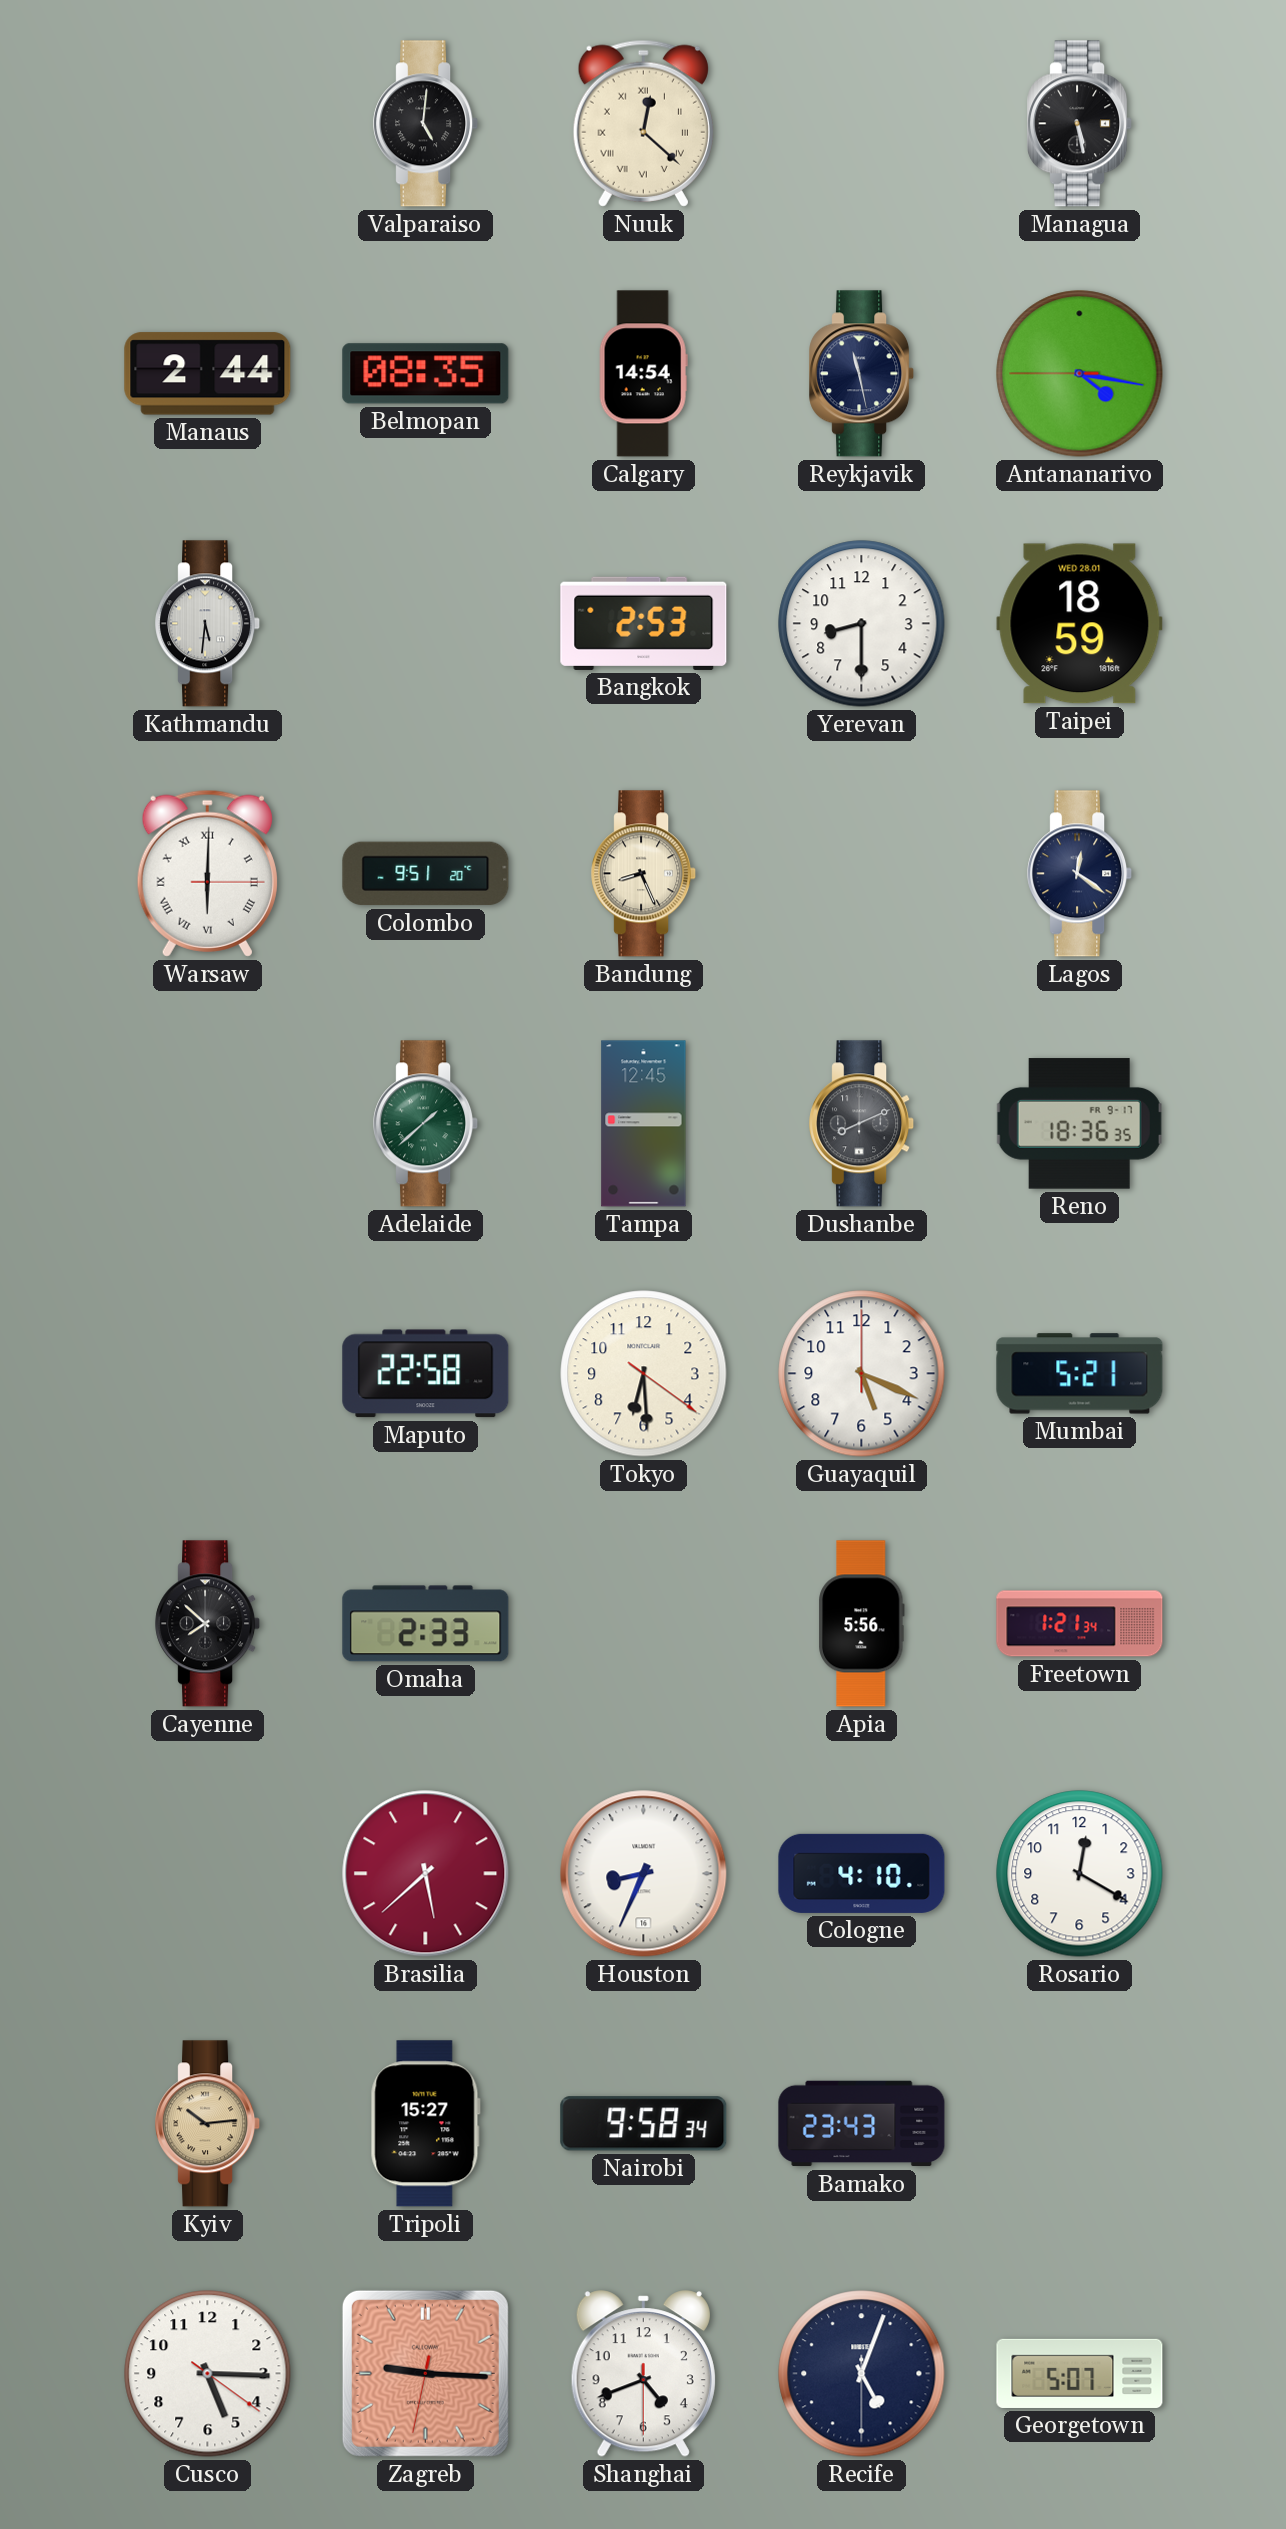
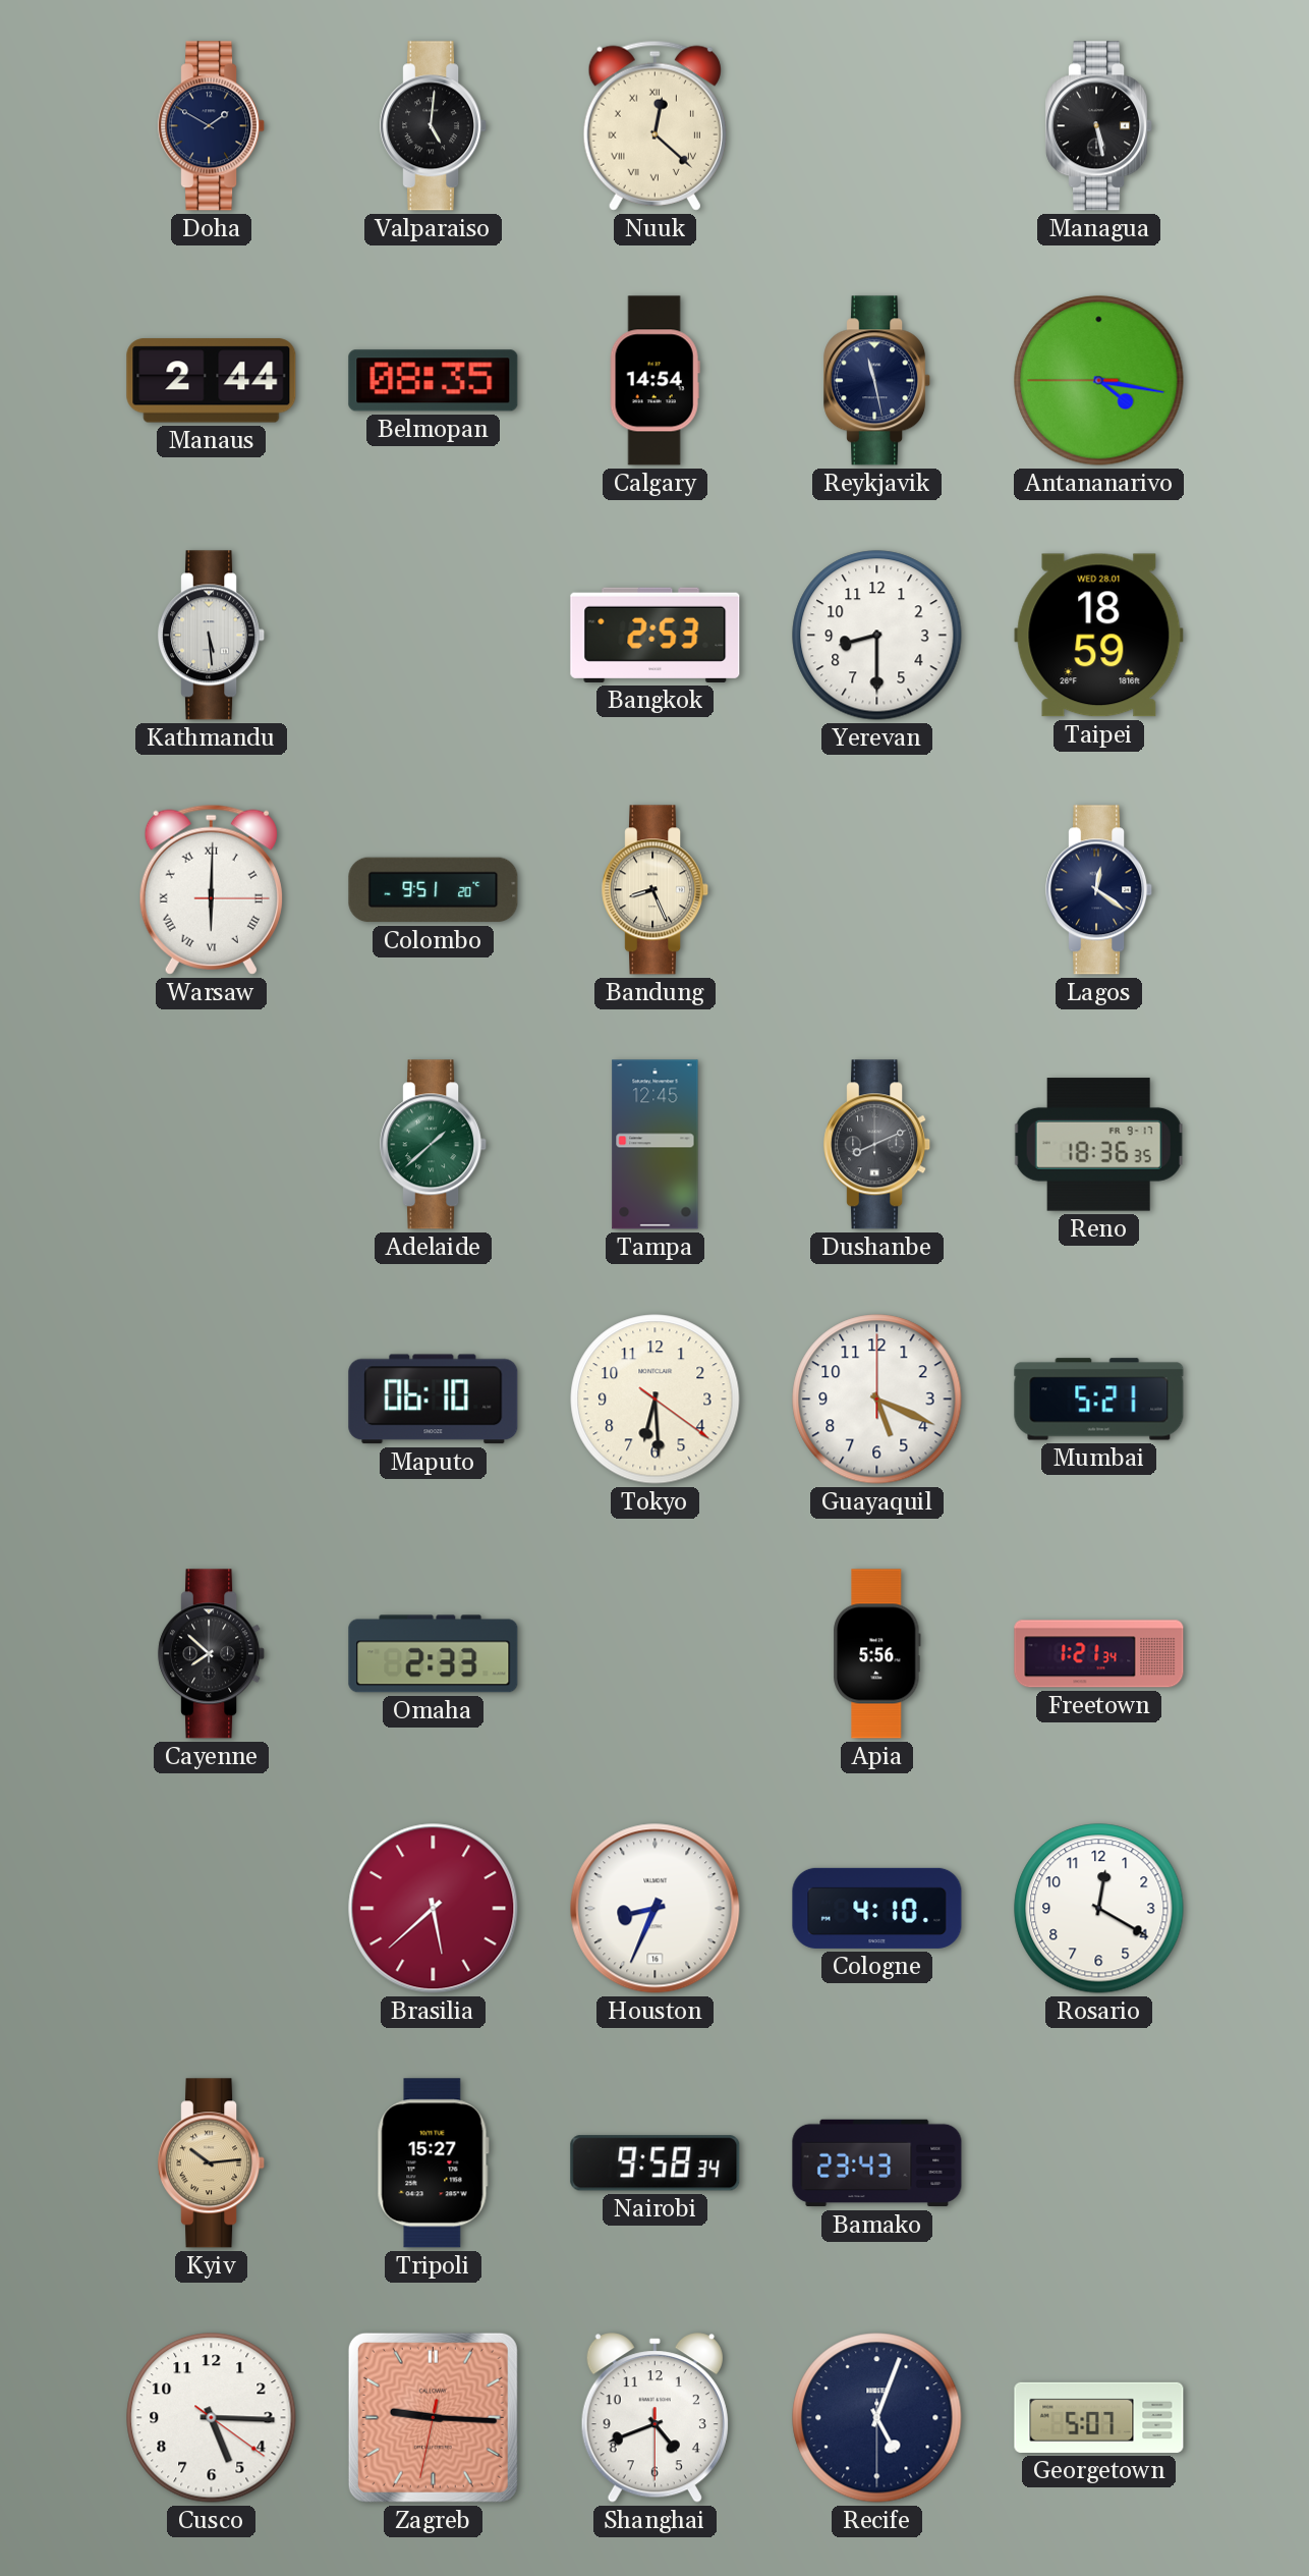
Doha: none -> 1:50 (212, 126)
Kathmandu: 5:31 -> 5:29 (212, 636)
Maputo: 22:58 -> 06:10 (434, 1400)
